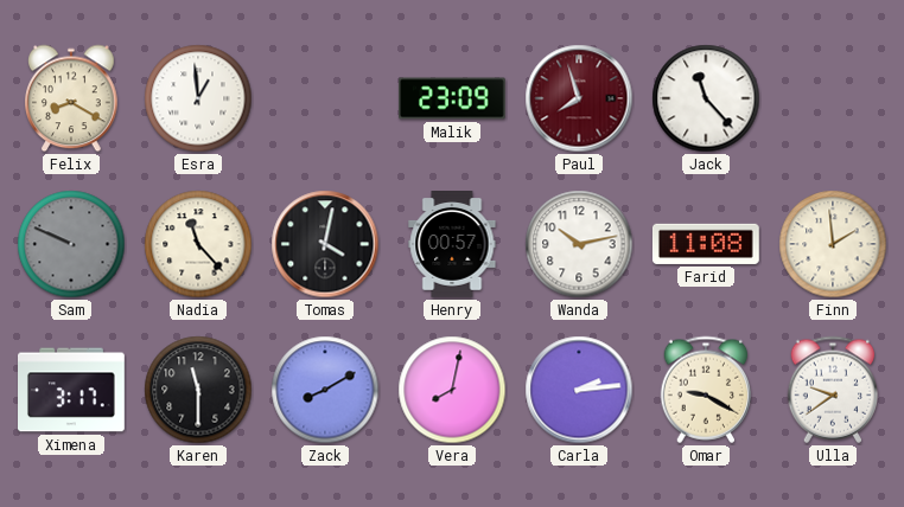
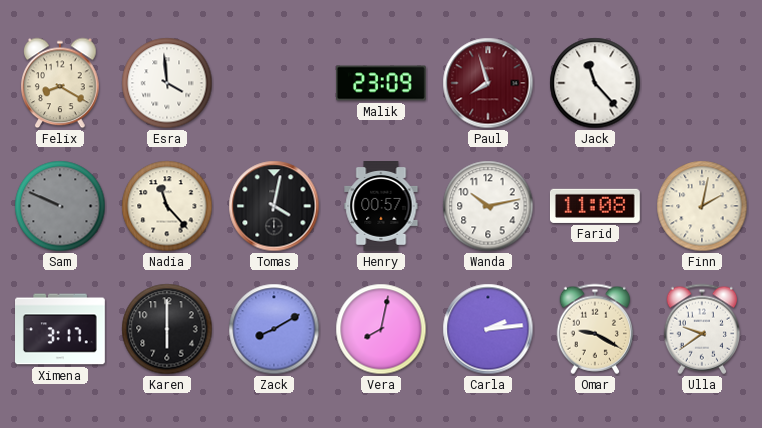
Esra: 12:59 -> 3:59 (167, 83)
Finn: 1:59 -> 2:02 (702, 206)
Karen: 11:30 -> 6:00 (167, 329)
